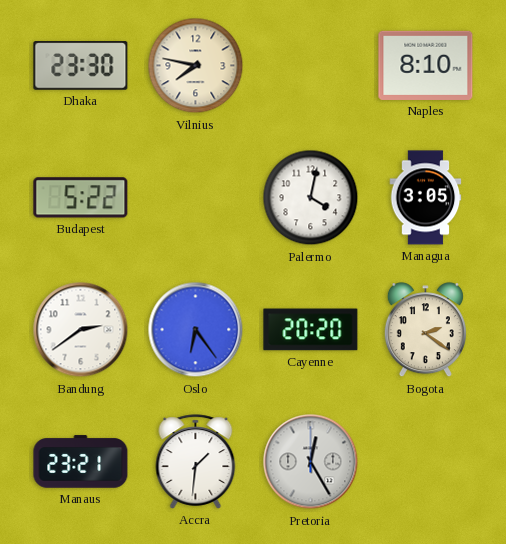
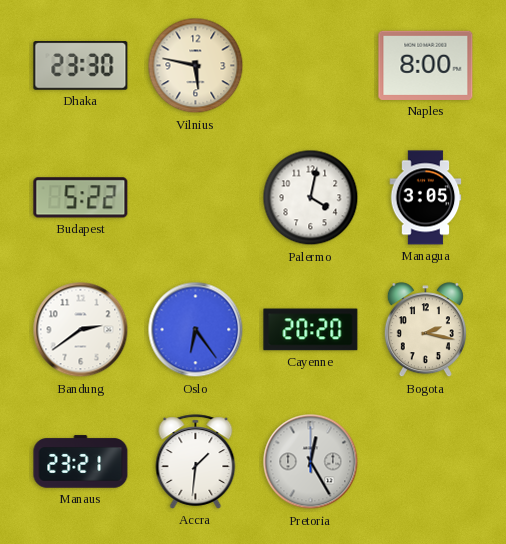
Vilnius: 7:47 -> 5:47 (196, 66)
Naples: 8:10 -> 8:00 (426, 65)
Bogota: 2:21 -> 2:17 (425, 330)
